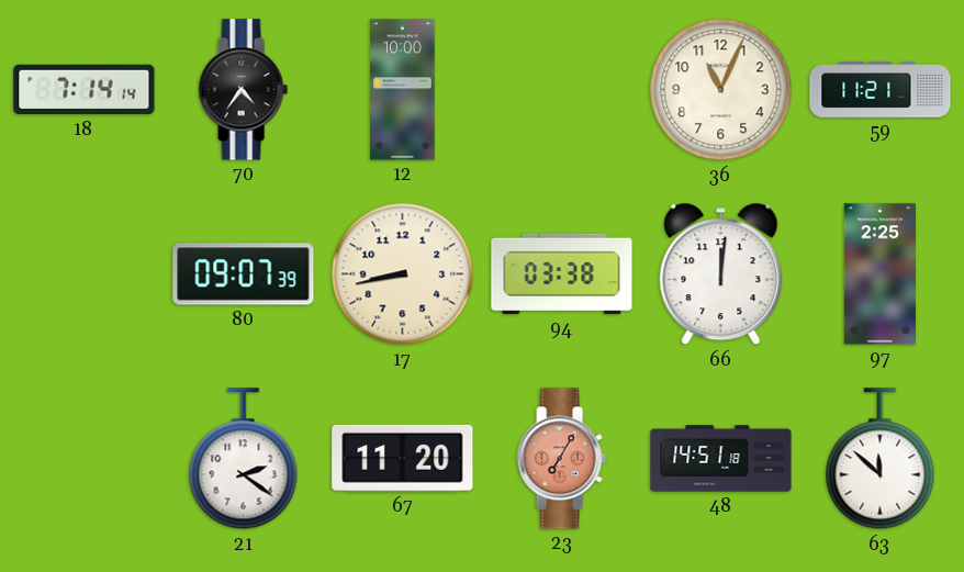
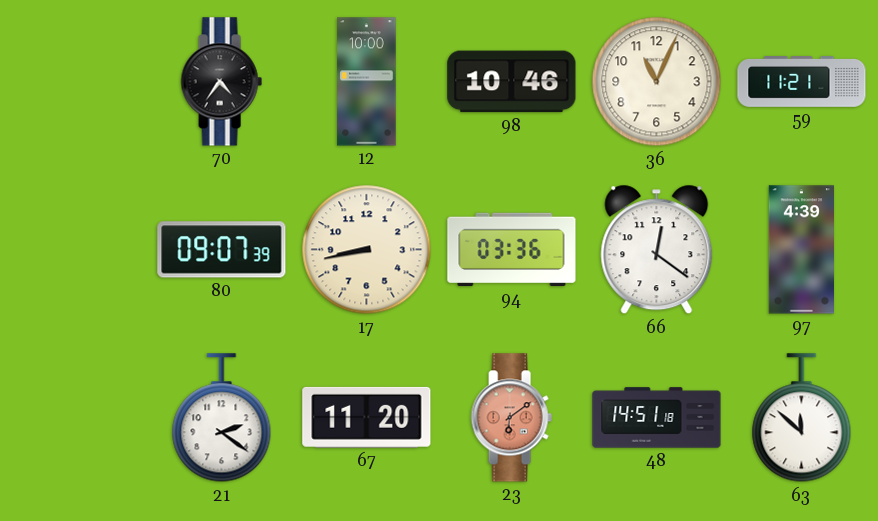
18: 7:14 -> none (85, 90)
98: none -> 10:46 (512, 82)
94: 03:38 -> 03:36 (512, 250)
66: 12:01 -> 12:21 (657, 250)
97: 2:25 -> 4:39 (801, 250)
23: 7:05 -> 6:09 (511, 418)
